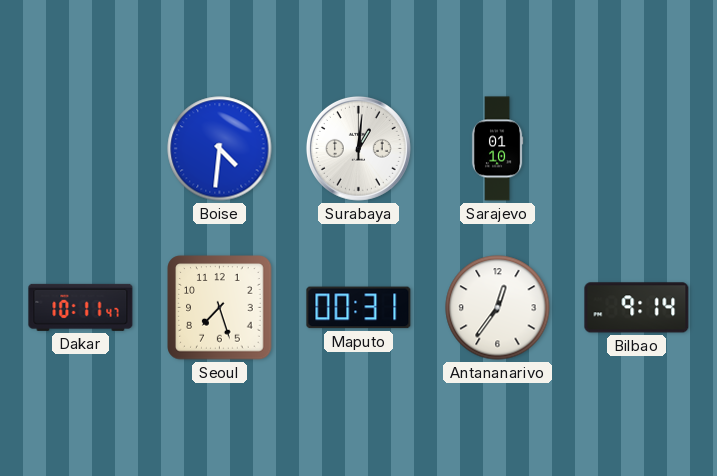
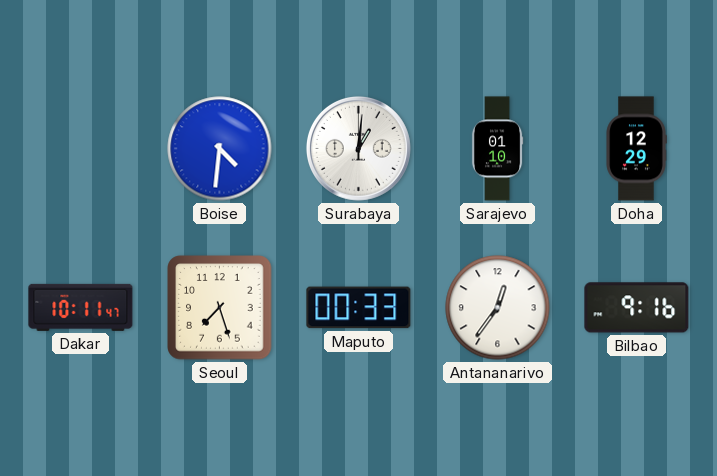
Doha: none -> 12:29 (636, 149)
Maputo: 00:31 -> 00:33 (359, 308)
Bilbao: 9:14 -> 9:16 (637, 308)
